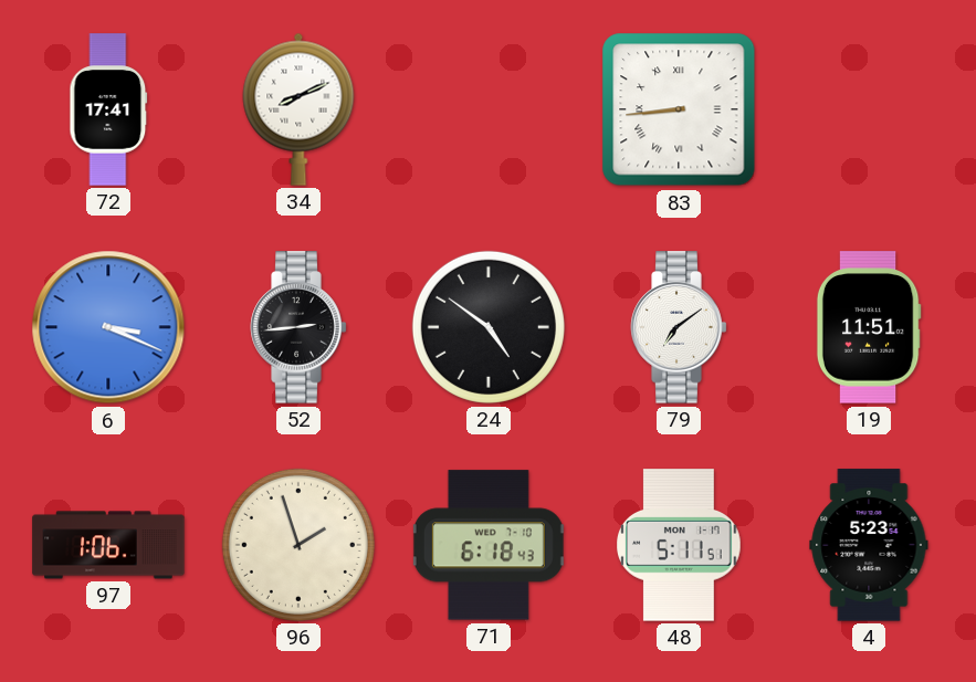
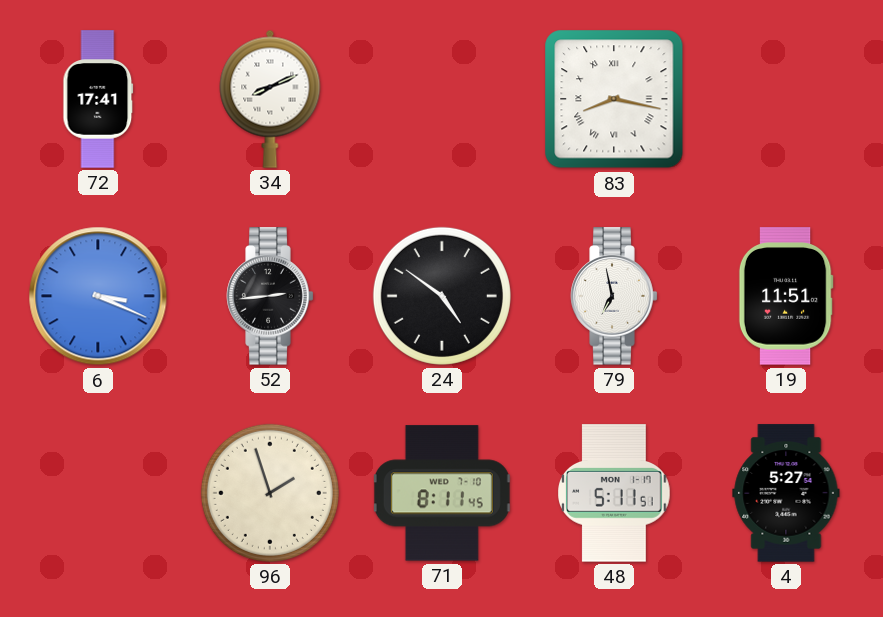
83: 8:44 -> 8:17 (614, 99)
79: 7:09 -> 6:58 (614, 296)
97: 1:06 -> none (108, 545)
71: 6:18 -> 8:11 (442, 493)
4: 5:23 -> 5:27 (786, 493)
